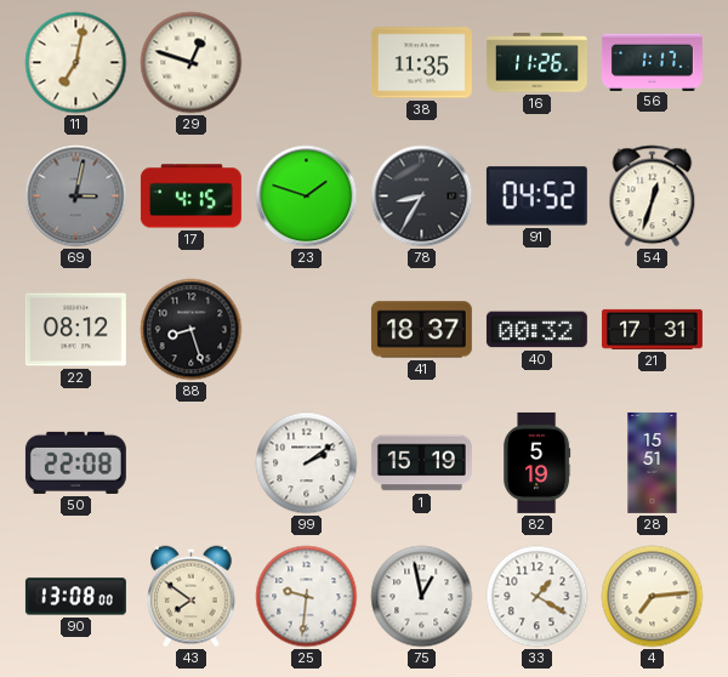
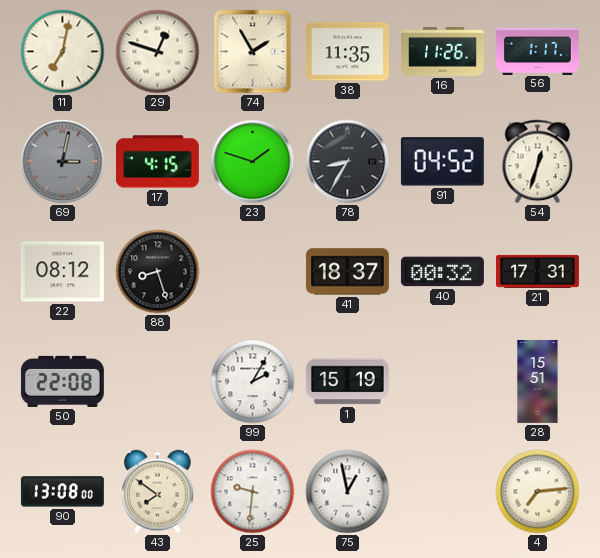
74: none -> 1:55 (253, 52)
99: 2:09 -> 2:05 (253, 382)
82: 5:19 -> none (538, 462)
33: 1:20 -> none (538, 597)
